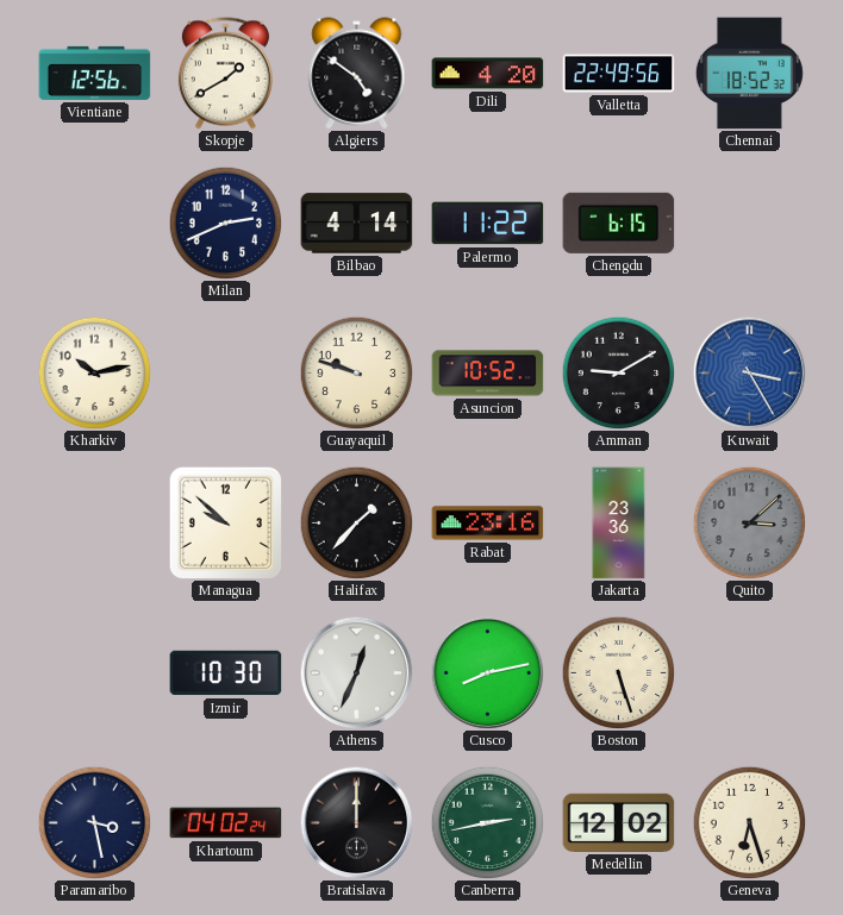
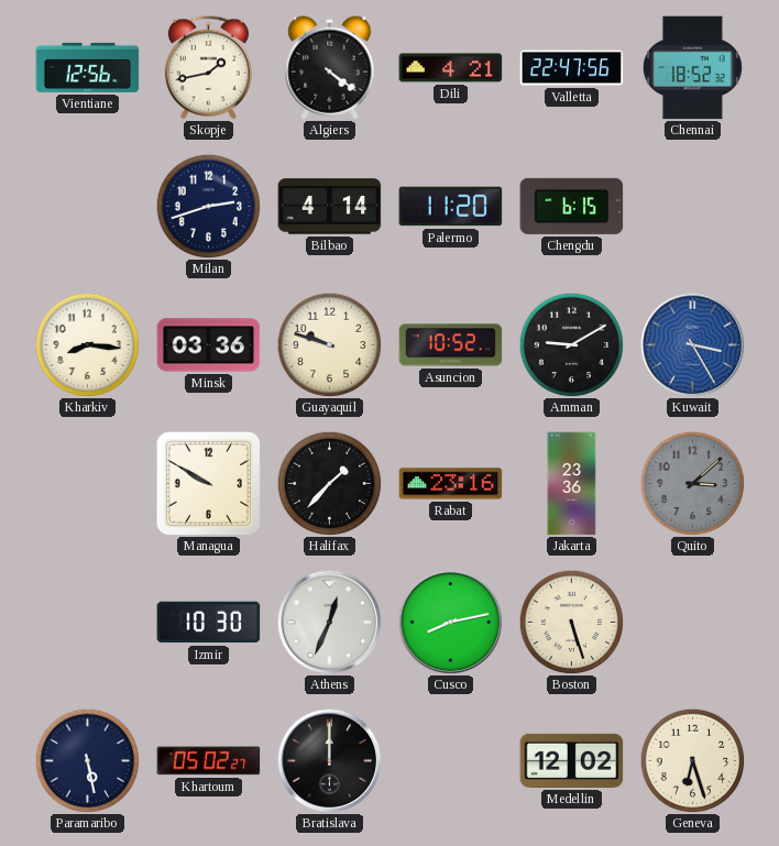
Skopje: 1:40 -> 1:43 (208, 68)
Algiers: 4:51 -> 4:21 (330, 68)
Dili: 4:20 -> 4:21 (451, 68)
Valletta: 22:49 -> 22:47 (572, 68)
Milan: 2:41 -> 2:42 (208, 206)
Palermo: 11:22 -> 11:20 (451, 207)
Kharkiv: 10:13 -> 8:16 (87, 344)
Minsk: none -> 03:36 (209, 345)
Managua: 9:52 -> 9:50 (208, 483)
Paramaribo: 3:28 -> 5:28 (87, 760)
Khartoum: 04:02 -> 05:02 (209, 761)
Canberra: 2:43 -> none (487, 822)
